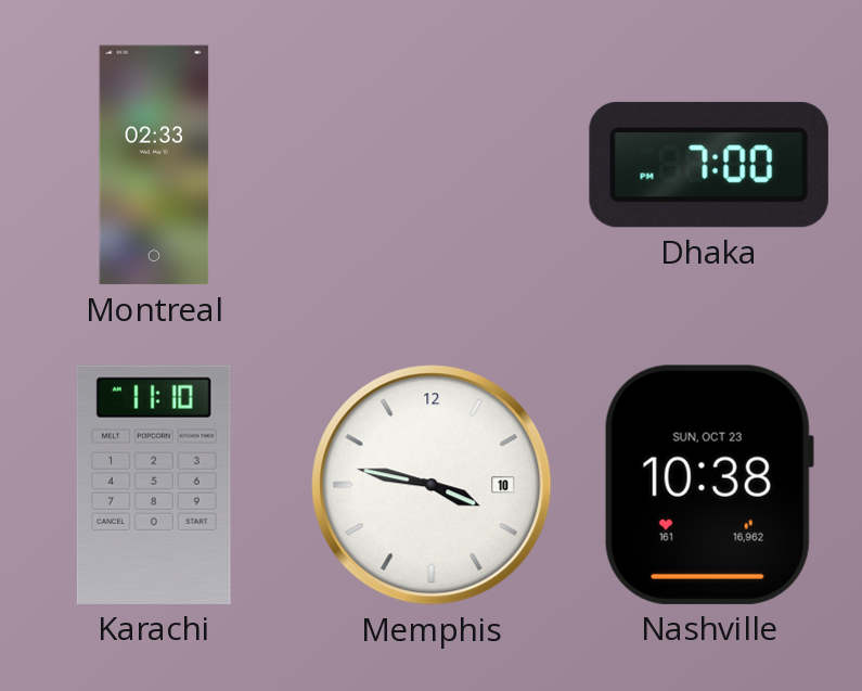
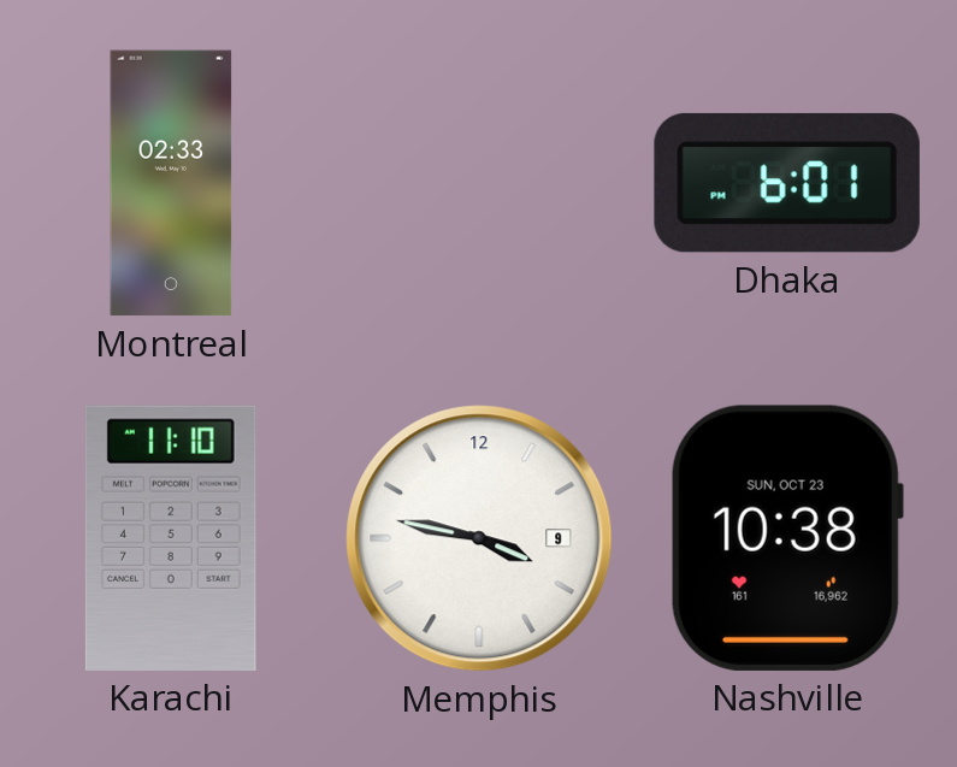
Dhaka: 7:00 -> 6:01 (787, 183)
Memphis date: 10 -> 9 (479, 538)
